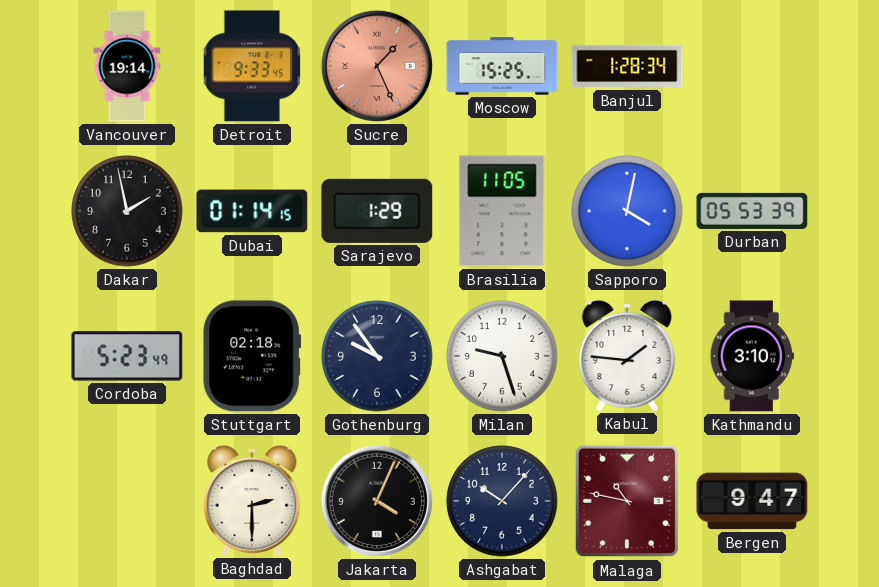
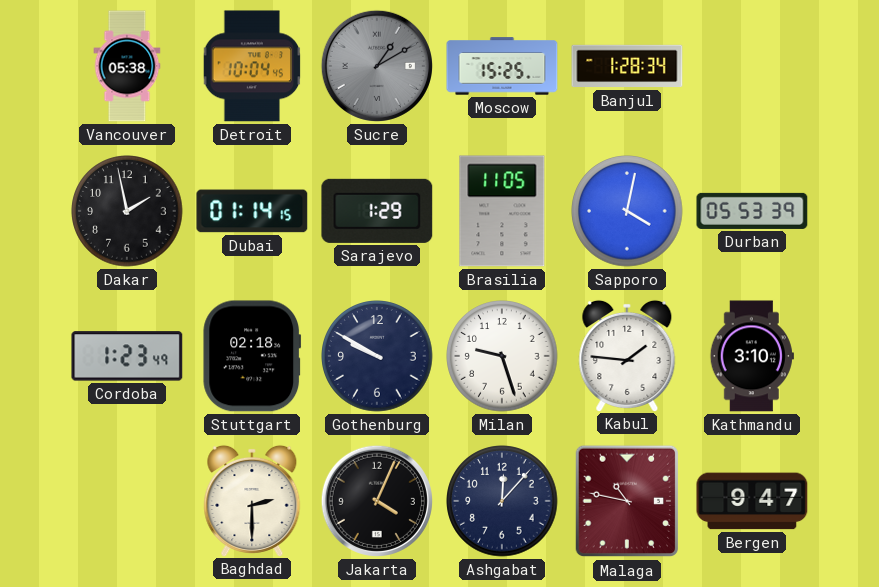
Vancouver: 19:14 -> 05:38 (127, 66)
Detroit: 9:33 -> 10:04 (252, 66)
Sucre: 1:26 -> 1:10 (377, 66)
Sucre dial: salmon -> grey (377, 66)
Cordoba: 5:23 -> 1:23 (127, 356)
Gothenburg: 9:54 -> 9:50 (377, 356)
Ashgabat: 10:07 -> 12:07 (502, 501)
